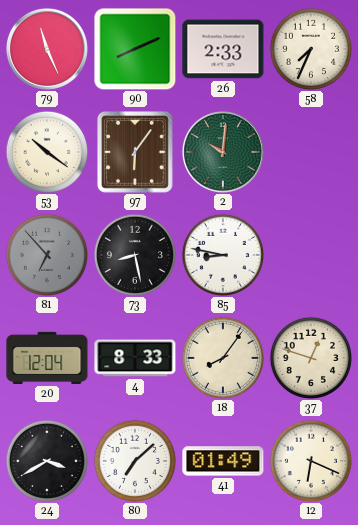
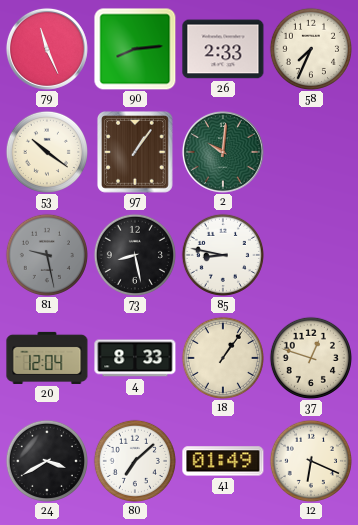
90: 8:11 -> 8:14 (135, 49)
97: 6:06 -> 1:06 (136, 153)
81: 6:53 -> 9:28 (47, 255)
18: 8:06 -> 1:06 (223, 358)
